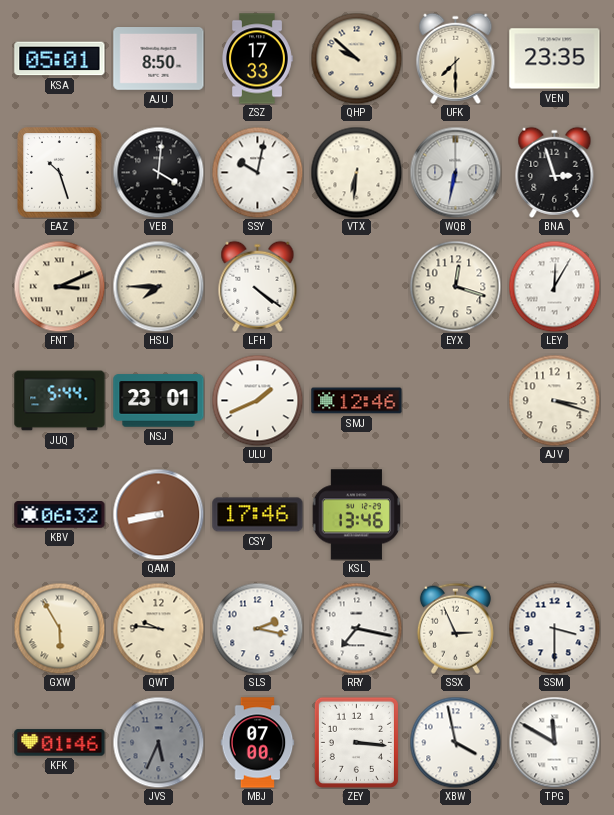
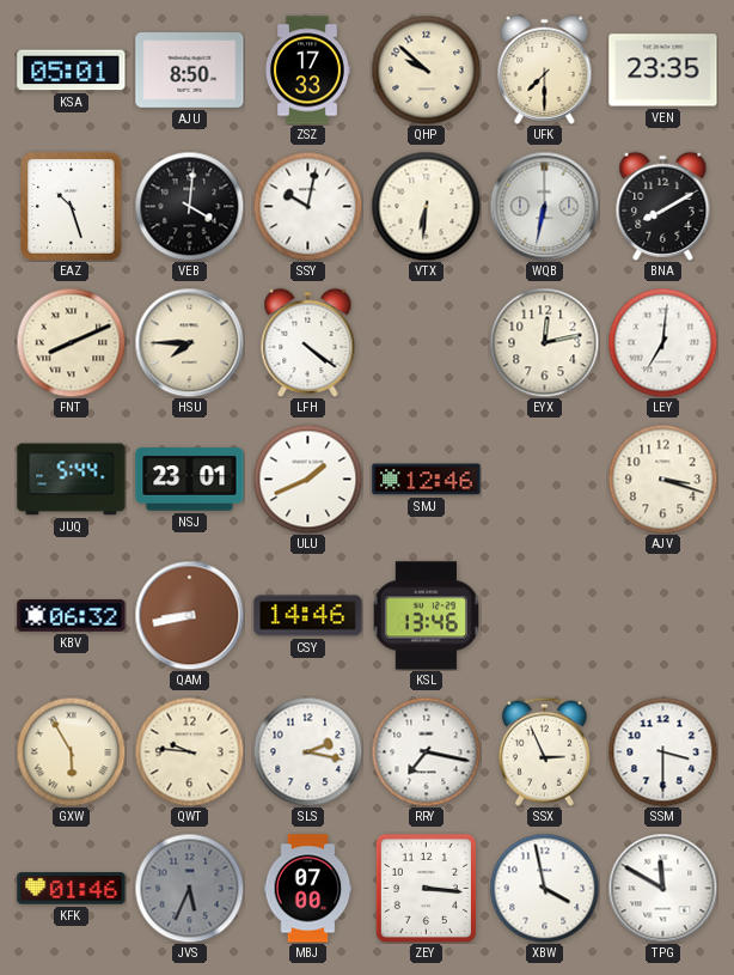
BNA: 2:57 -> 8:10 (663, 206)
FNT: 3:11 -> 8:11 (71, 342)
EYX: 12:18 -> 12:13 (544, 342)
LEY: 12:05 -> 7:01 (662, 342)
CSY: 17:46 -> 14:46 (308, 616)
